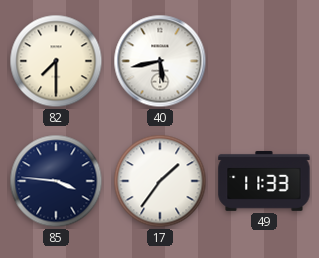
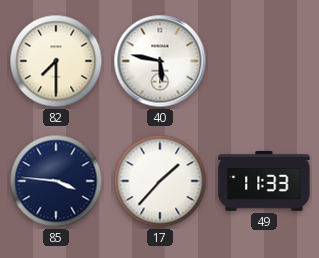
40: 5:43 -> 5:47 (160, 61)
17: 1:36 -> 1:37 (160, 181)
